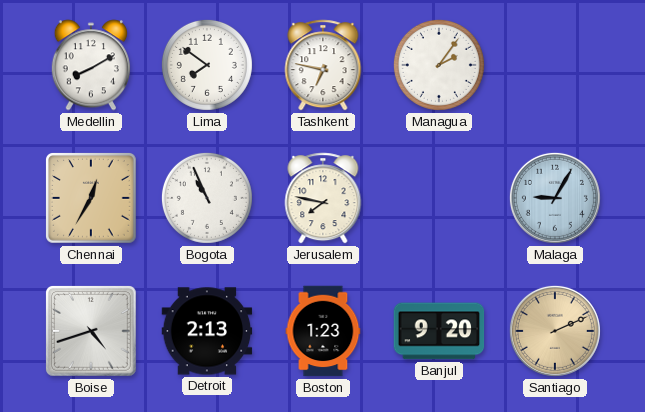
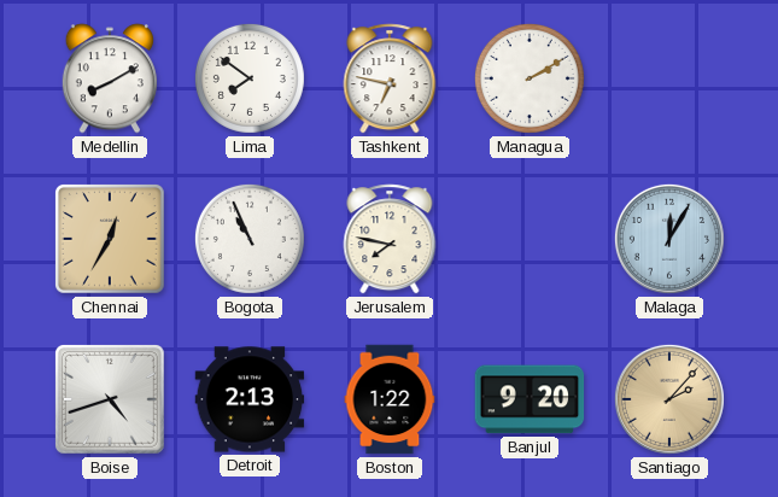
Managua: 2:06 -> 2:10 (530, 78)
Malaga: 9:05 -> 12:05 (669, 239)
Boston: 1:23 -> 1:22 (390, 399)
Santiago: 2:11 -> 2:07 (669, 399)
